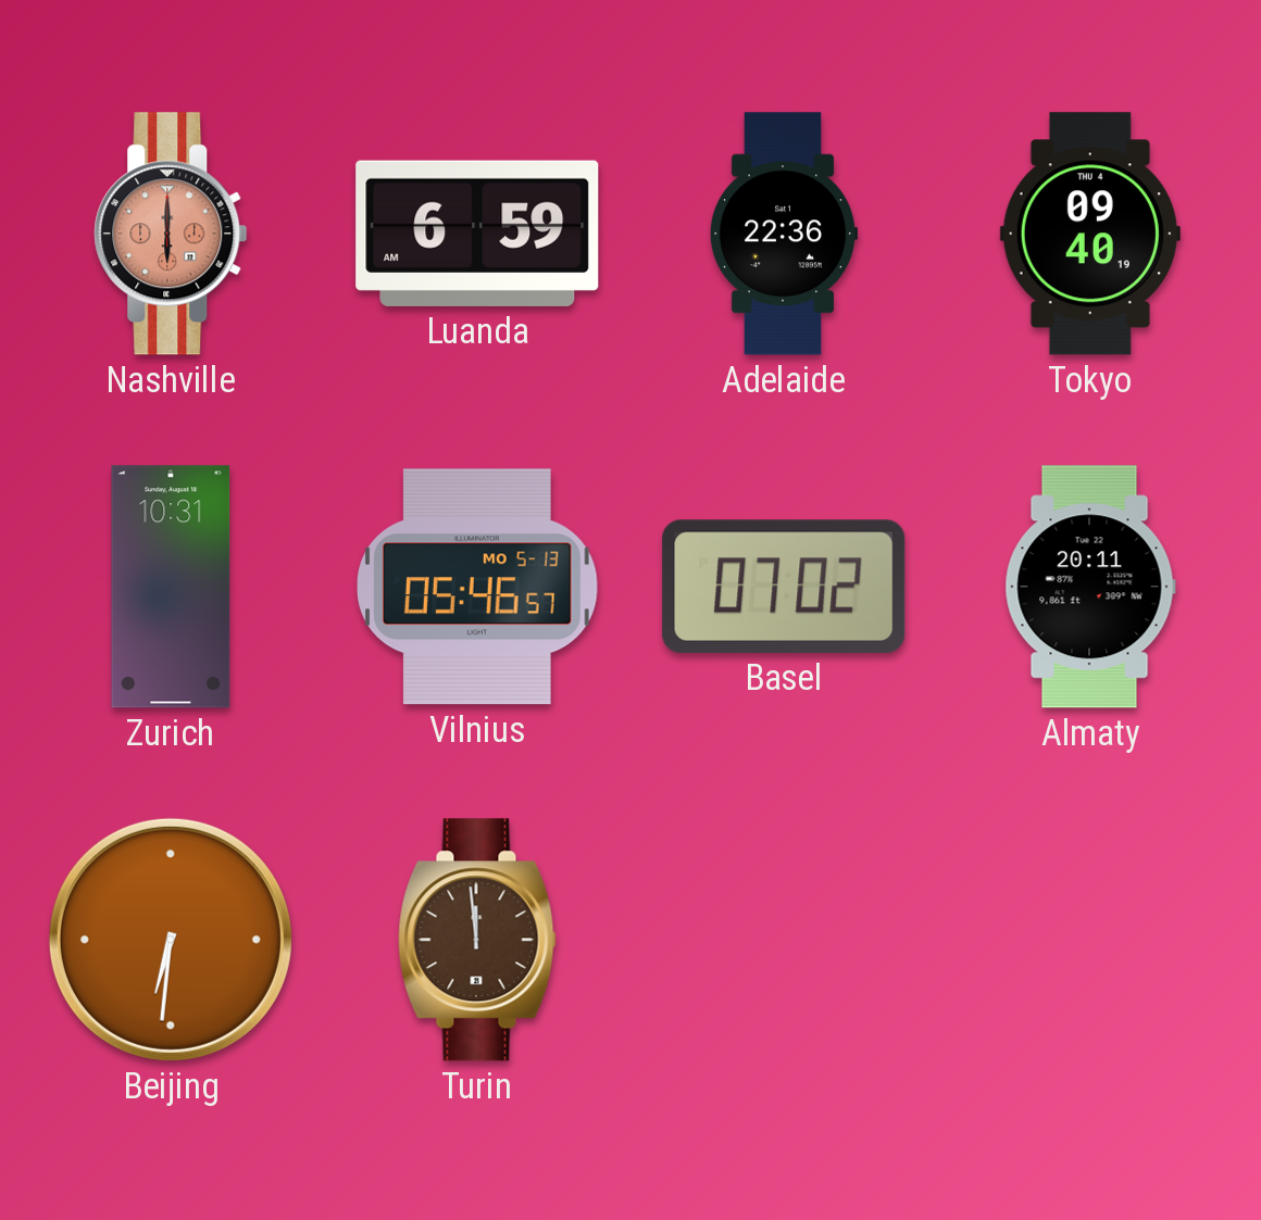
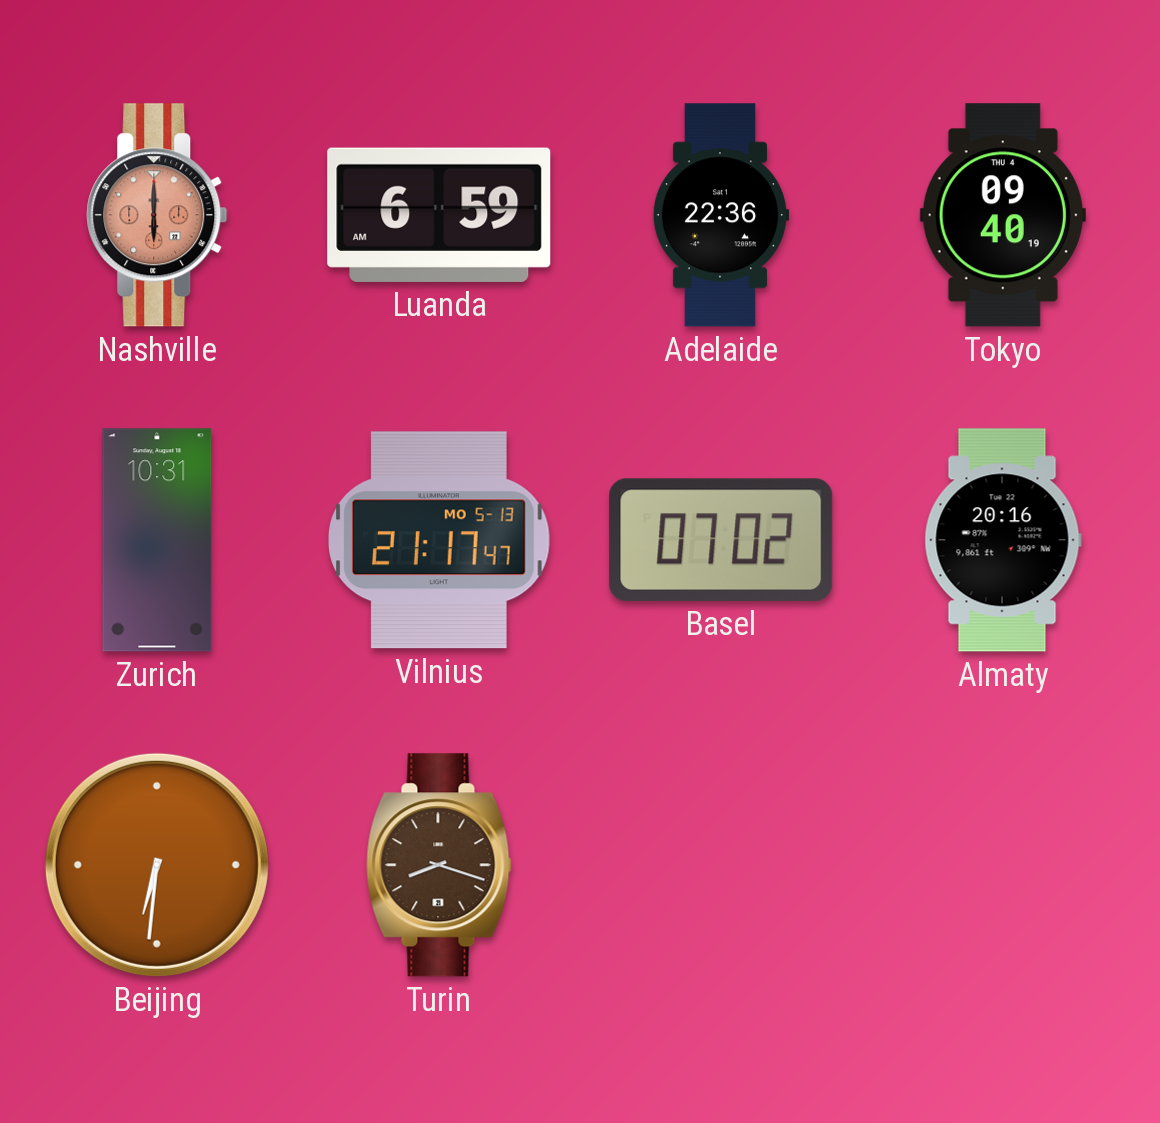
Vilnius: 05:46 -> 21:17 (440, 540)
Almaty: 20:11 -> 20:16 (1003, 540)
Turin: 11:59 -> 8:18 (439, 865)
